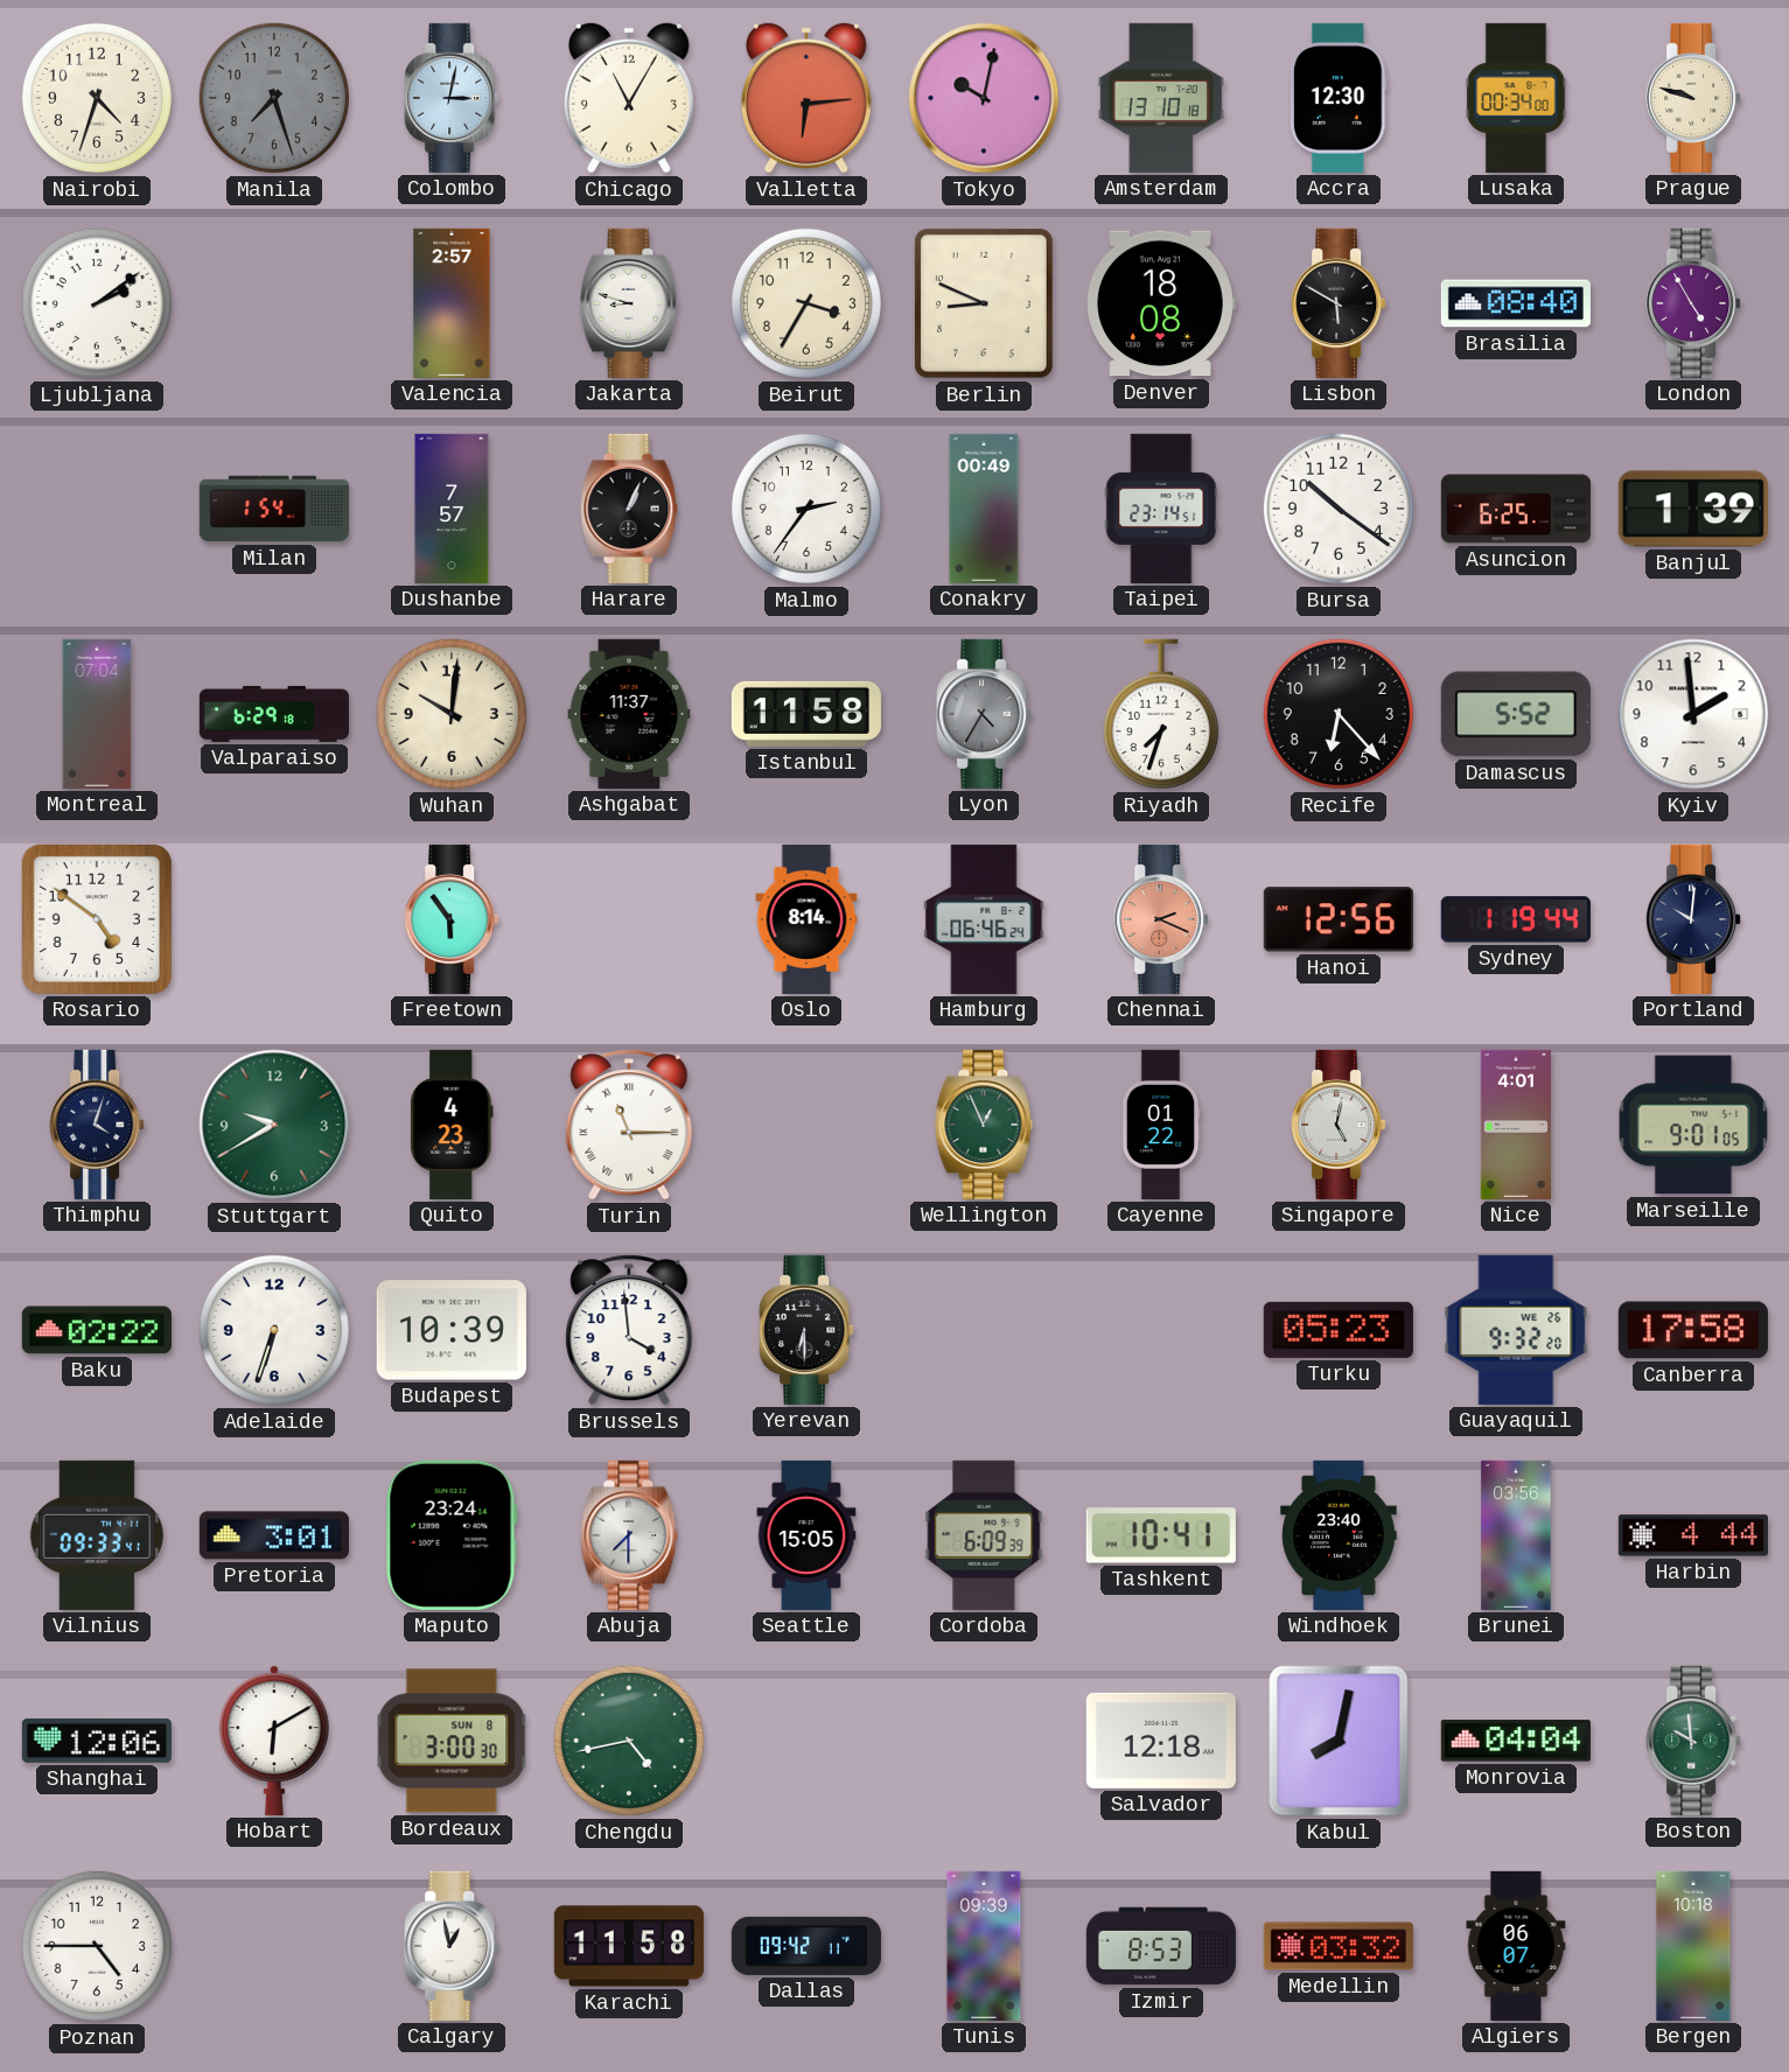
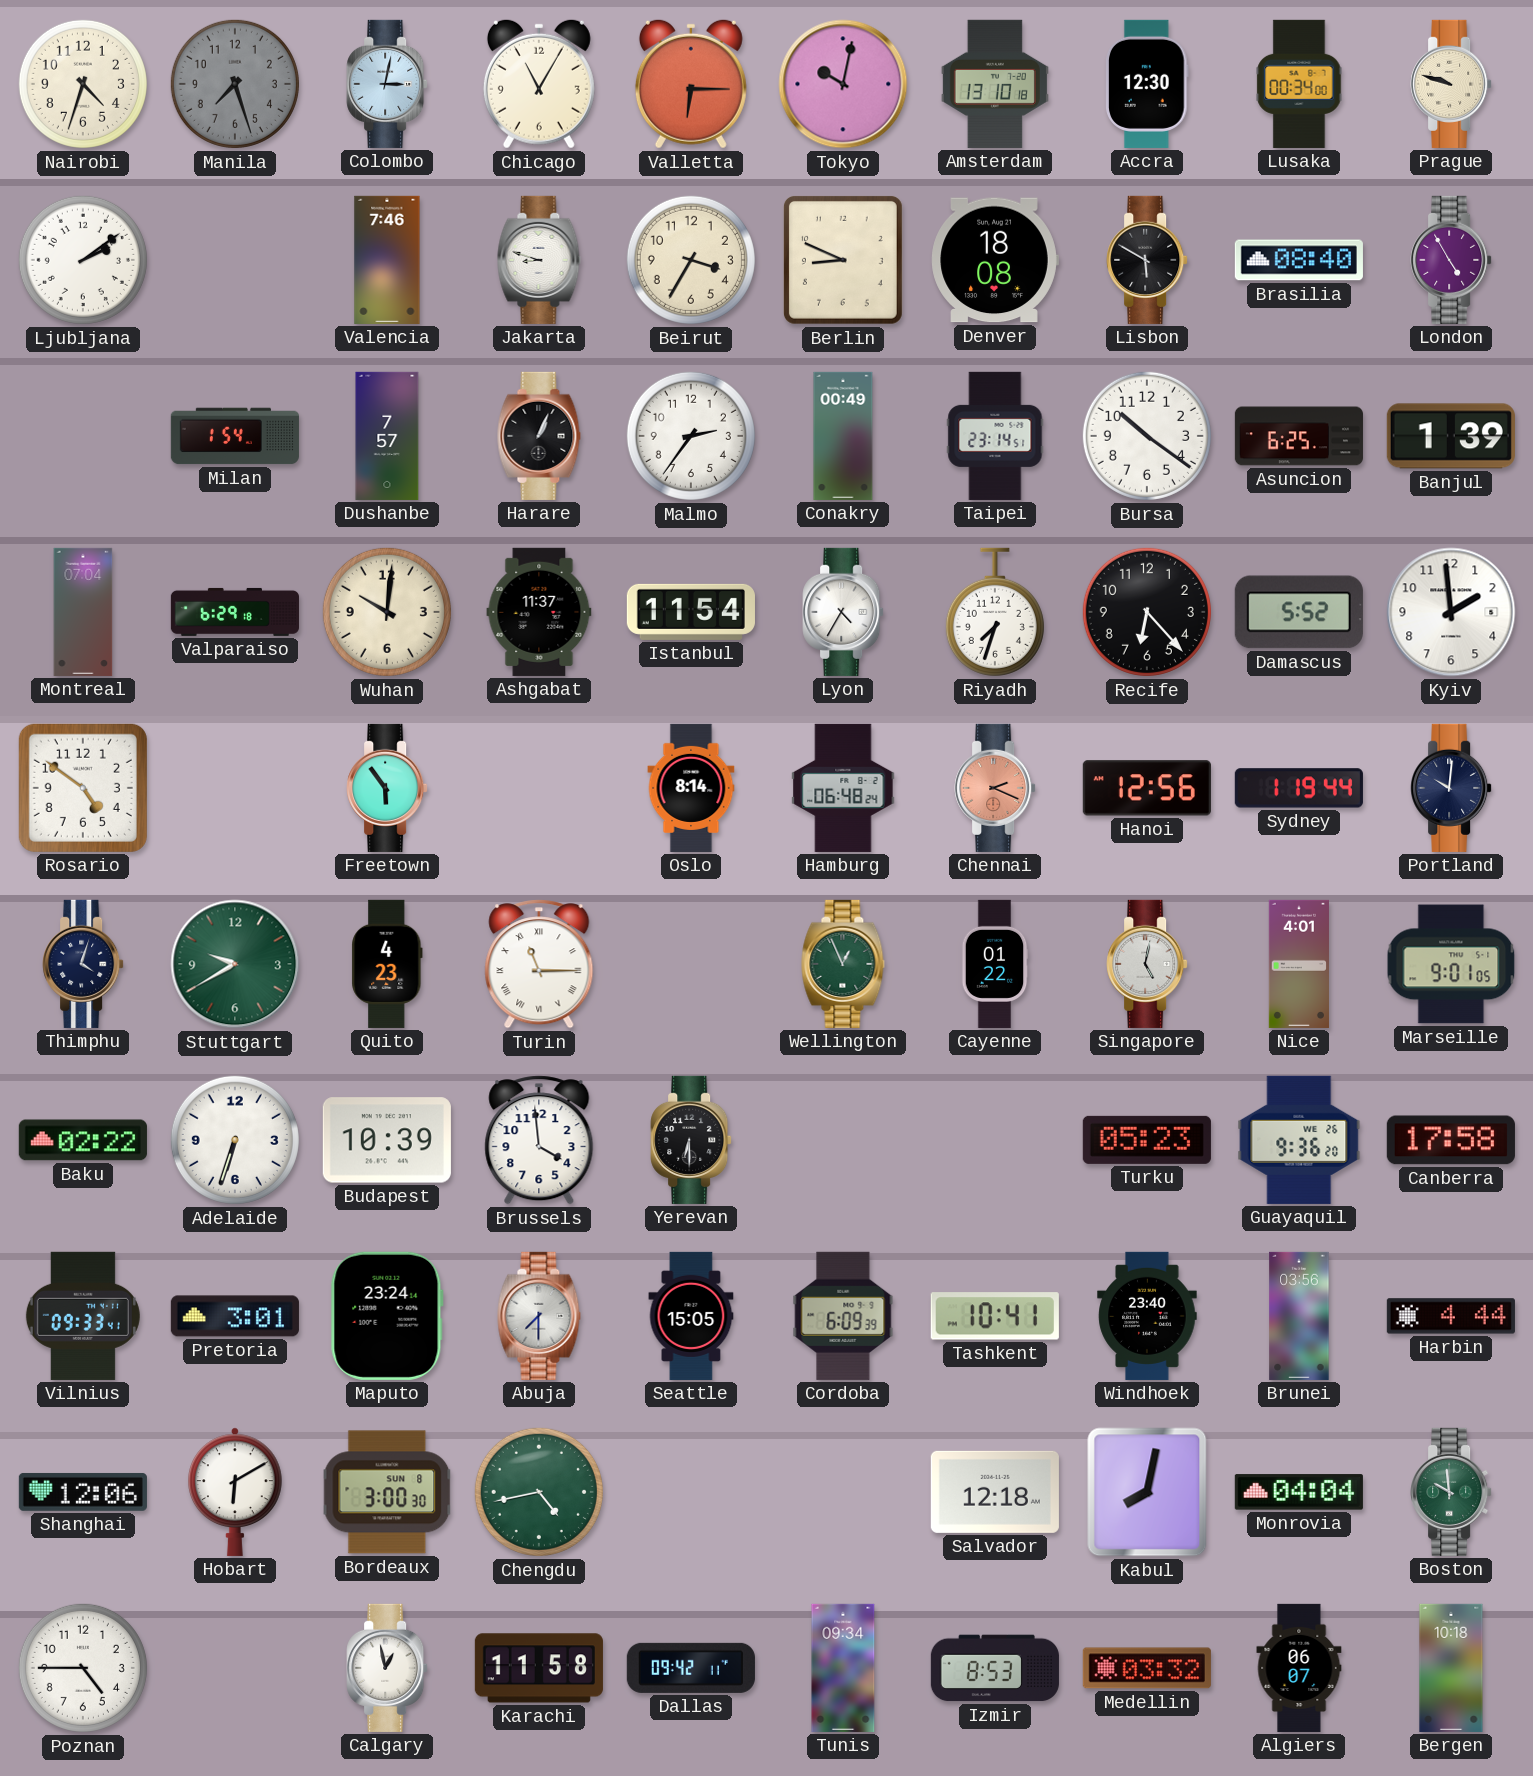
Valletta: 6:14 -> 6:15 (691, 84)
Valencia: 2:57 -> 7:46 (387, 260)
Istanbul: 11:58 -> 11:54 (691, 612)
Lyon dial: grey -> white (843, 612)
Hamburg: 06:46 -> 06:48 (843, 788)
Guayaquil: 9:32 -> 9:36 (1299, 1140)
Tunis: 09:39 -> 09:34 (843, 1668)
